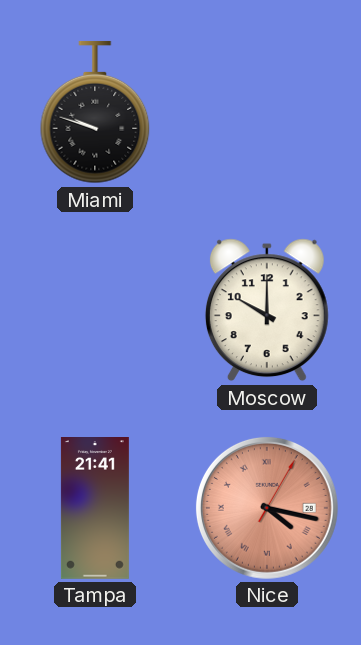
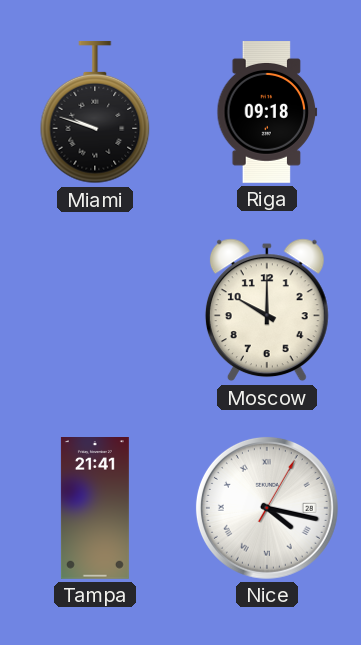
Riga: none -> 09:18 (267, 113)
Nice dial: salmon -> white (267, 508)
